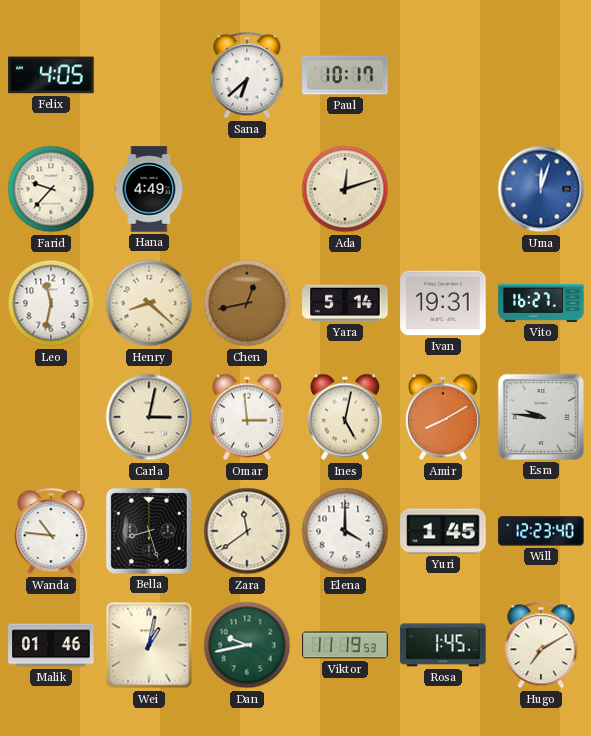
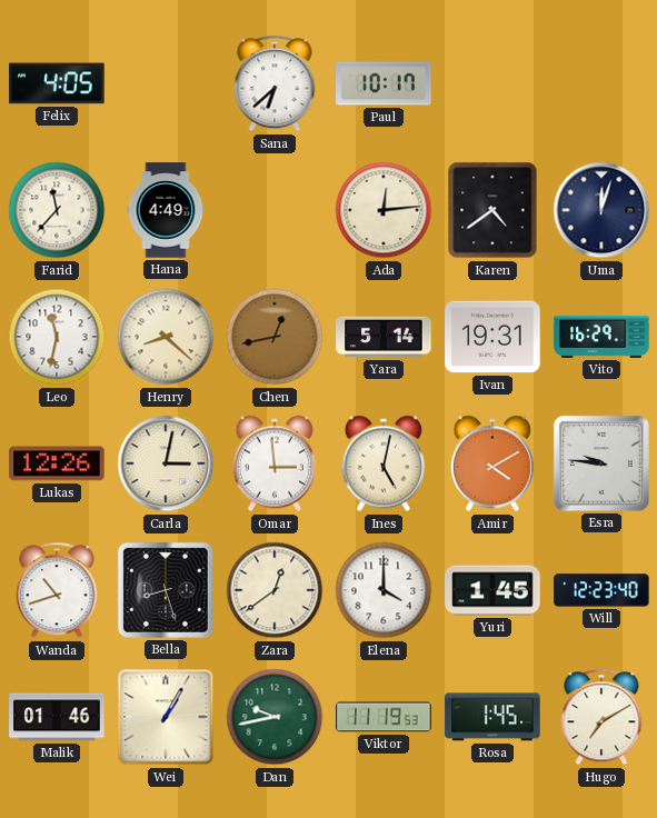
Farid: 9:37 -> 11:37 (57, 210)
Ada: 12:12 -> 12:14 (384, 210)
Karen: none -> 4:39 (492, 210)
Uma dial: blue -> navy (601, 210)
Vito: 16:27 -> 16:29 (601, 337)
Lukas: none -> 12:26 (57, 463)
Amir: 8:10 -> 4:10 (492, 463)
Wanda: 10:46 -> 10:42 (57, 590)
Zara: 11:39 -> 12:39 (275, 590)
Wei: 1:02 -> 1:05 (166, 717)
